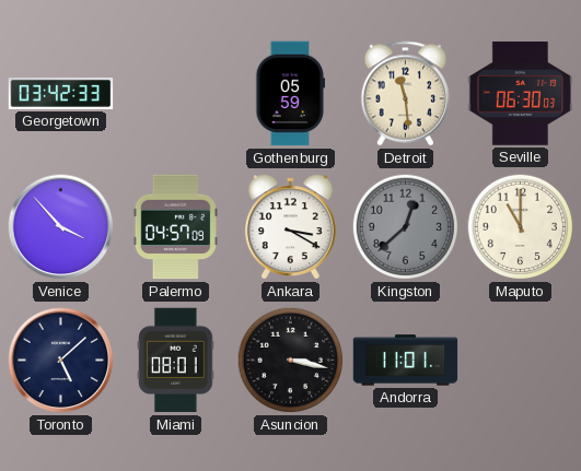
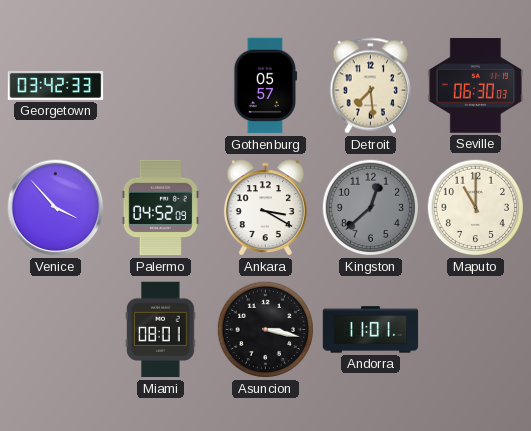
Gothenburg: 05:59 -> 05:57 (266, 86)
Detroit: 11:29 -> 7:29 (371, 86)
Palermo: 04:57 -> 04:52 (160, 208)
Toronto: 5:08 -> none (61, 361)
